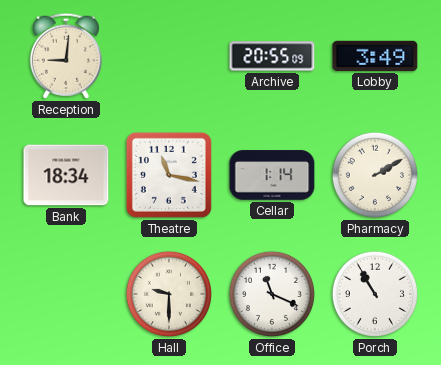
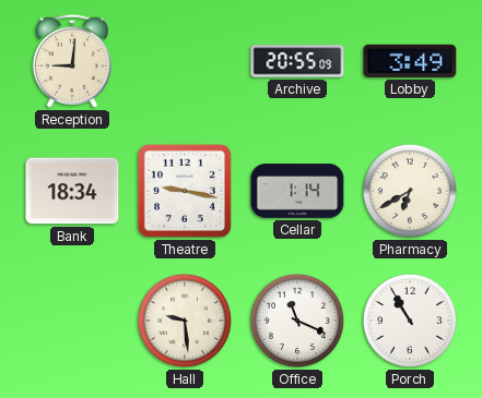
Theatre: 11:17 -> 9:17 (185, 191)
Pharmacy: 2:10 -> 6:40 (410, 191)
Hall: 9:30 -> 9:29 (185, 321)
